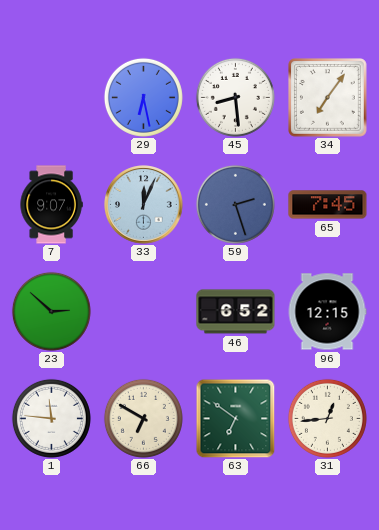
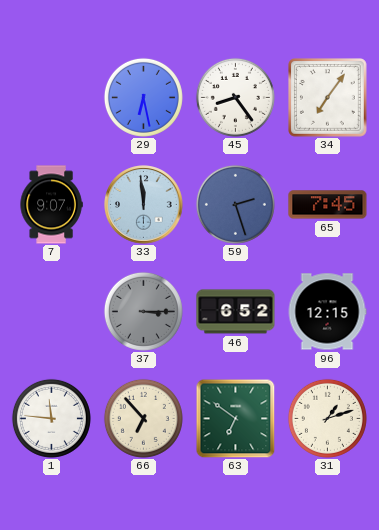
45: 8:29 -> 8:24 (235, 97)
33: 12:04 -> 11:59 (144, 205)
23: 2:52 -> none (51, 311)
37: none -> 3:15 (143, 311)
66: 6:50 -> 6:53 (143, 418)
31: 12:44 -> 1:12 (327, 418)
